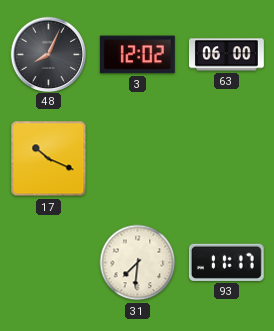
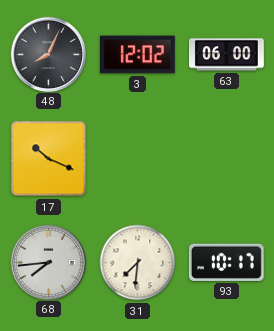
68: none -> 7:44 (48, 262)
93: 11:17 -> 10:17 (226, 262)
